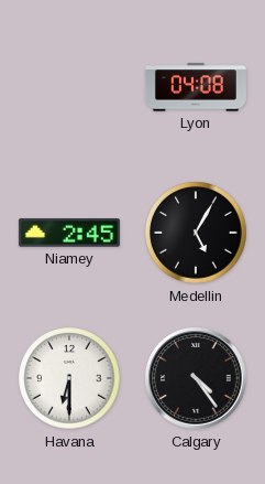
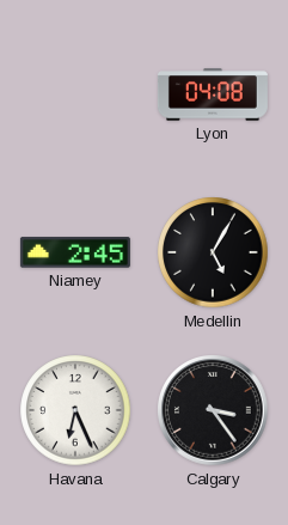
Havana: 6:30 -> 6:26 (75, 410)
Calgary: 4:24 -> 3:24 (214, 411)
